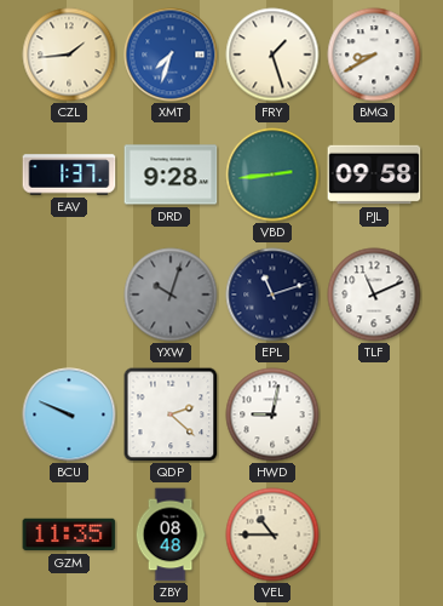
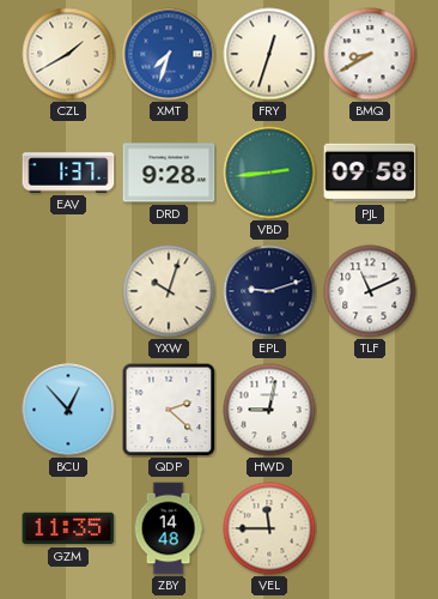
CZL: 1:44 -> 1:40 (68, 54)
FRY: 1:27 -> 12:33 (269, 54)
YXW dial: grey -> cream (169, 291)
EPL: 11:12 -> 9:12 (269, 291)
BCU: 9:49 -> 12:53 (68, 410)
ZBY: 08:48 -> 14:48 (169, 528)
VEL: 10:45 -> 11:45 (269, 528)
